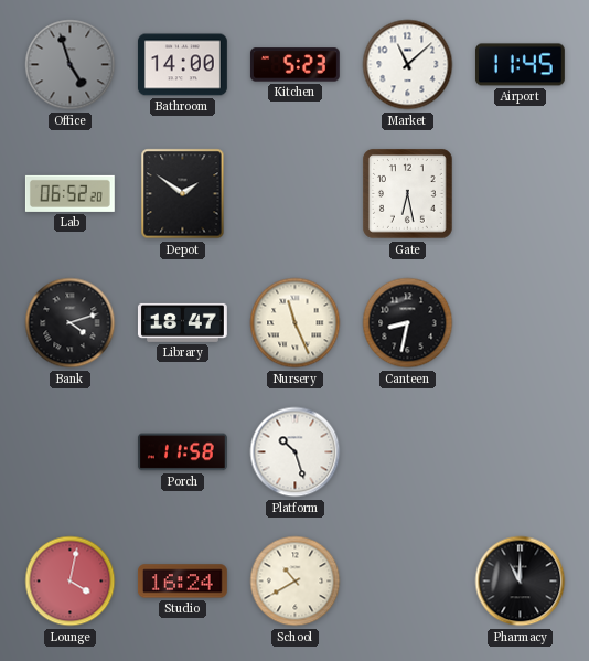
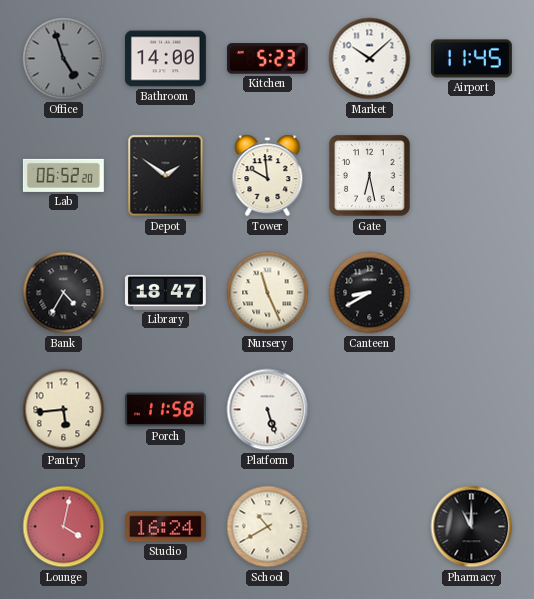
Market: 11:08 -> 10:08 (370, 59)
Tower: none -> 9:59 (268, 176)
Bank: 4:12 -> 4:35 (64, 293)
Canteen: 8:32 -> 8:40 (370, 293)
Pantry: none -> 5:44 (64, 410)
Platform: 10:27 -> 5:27 (268, 410)
